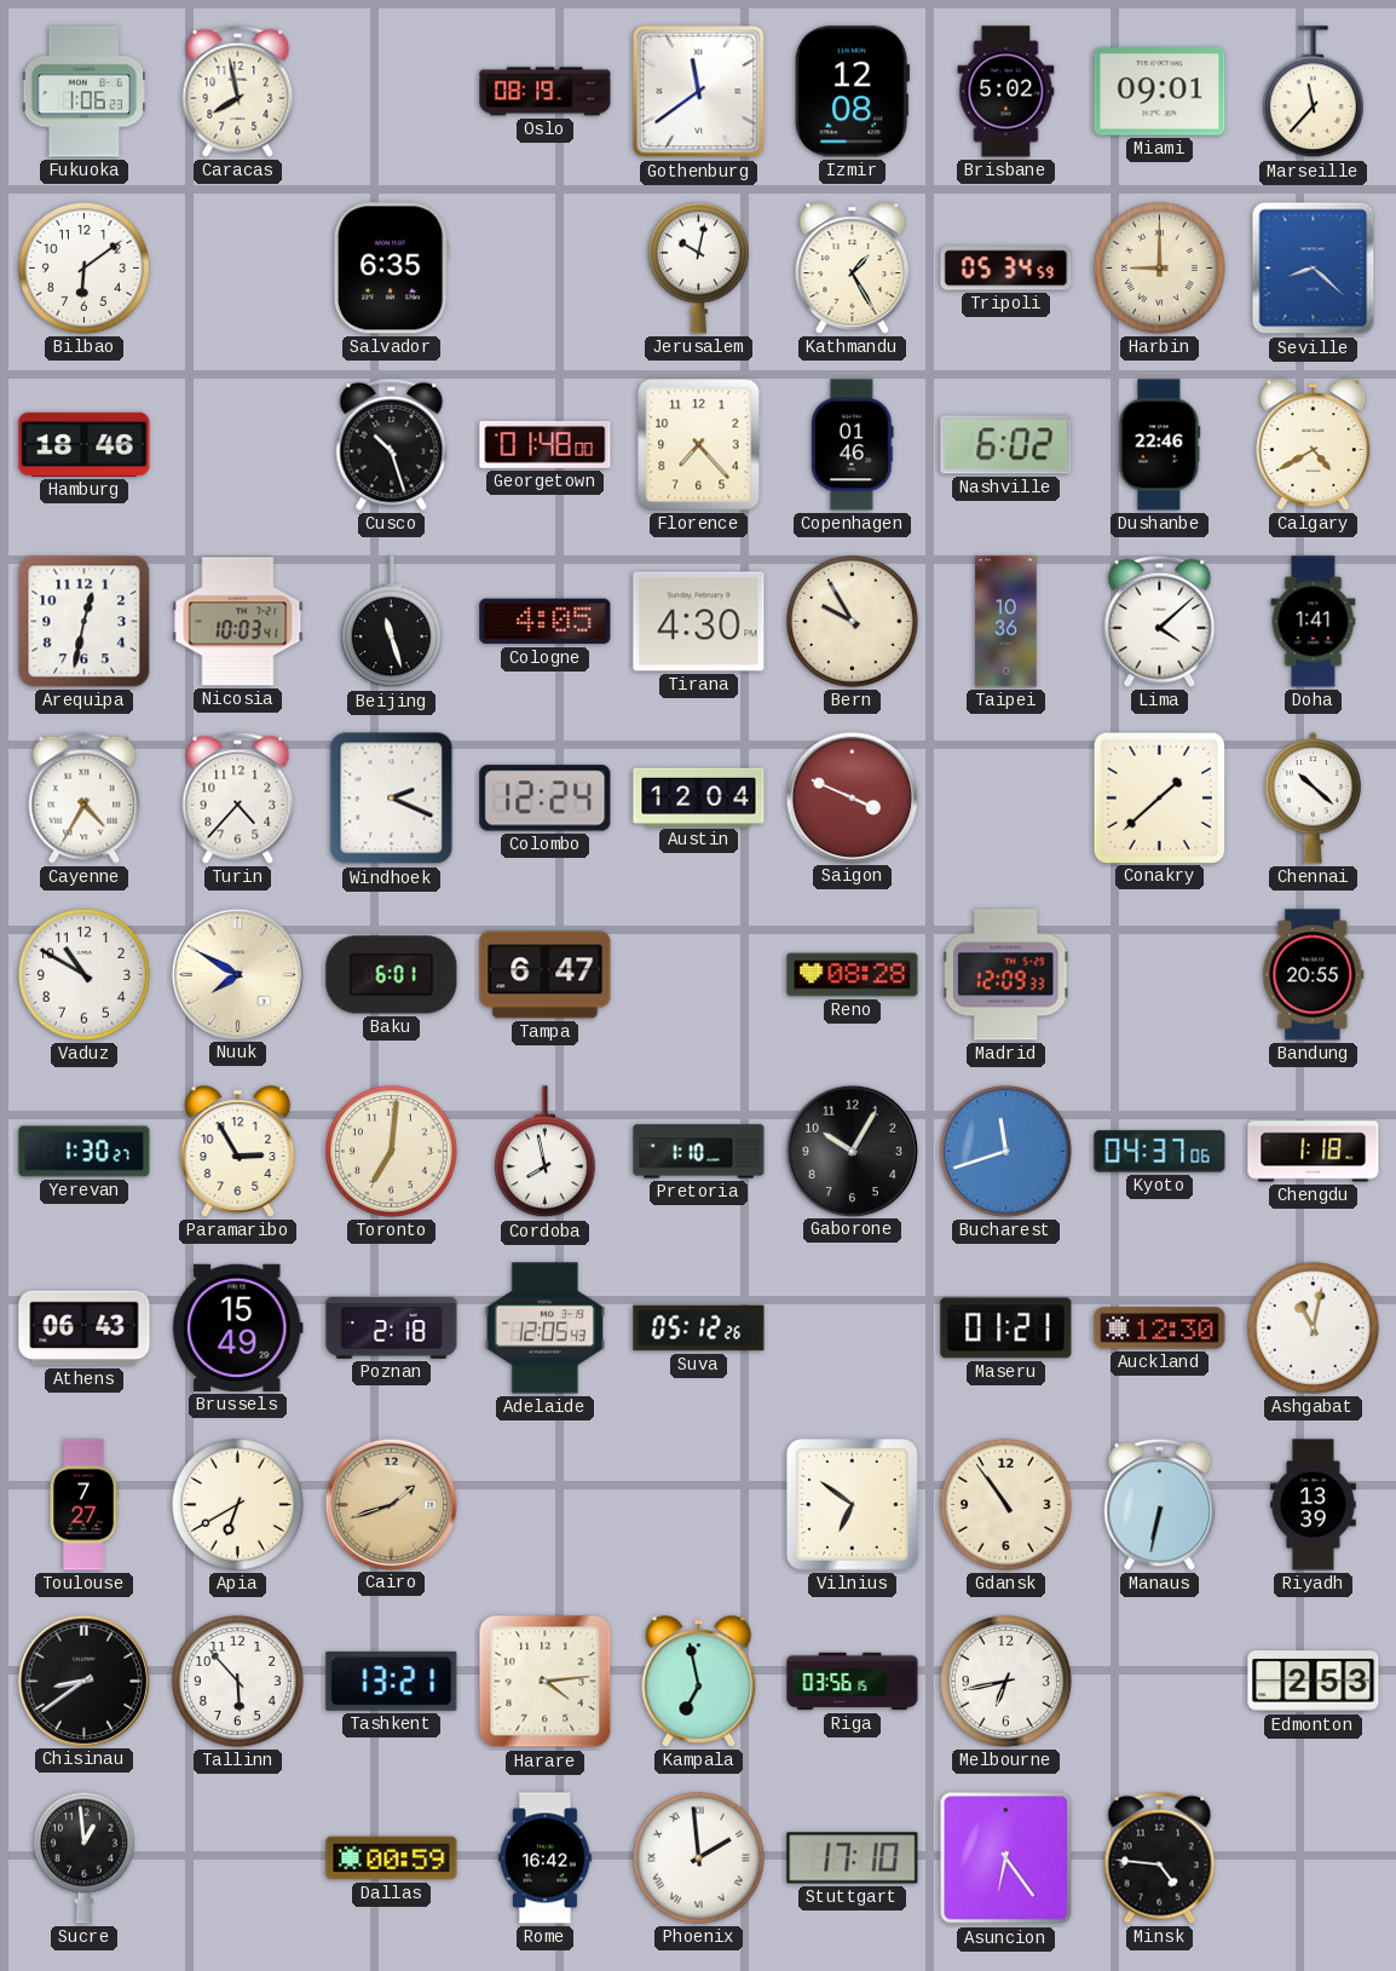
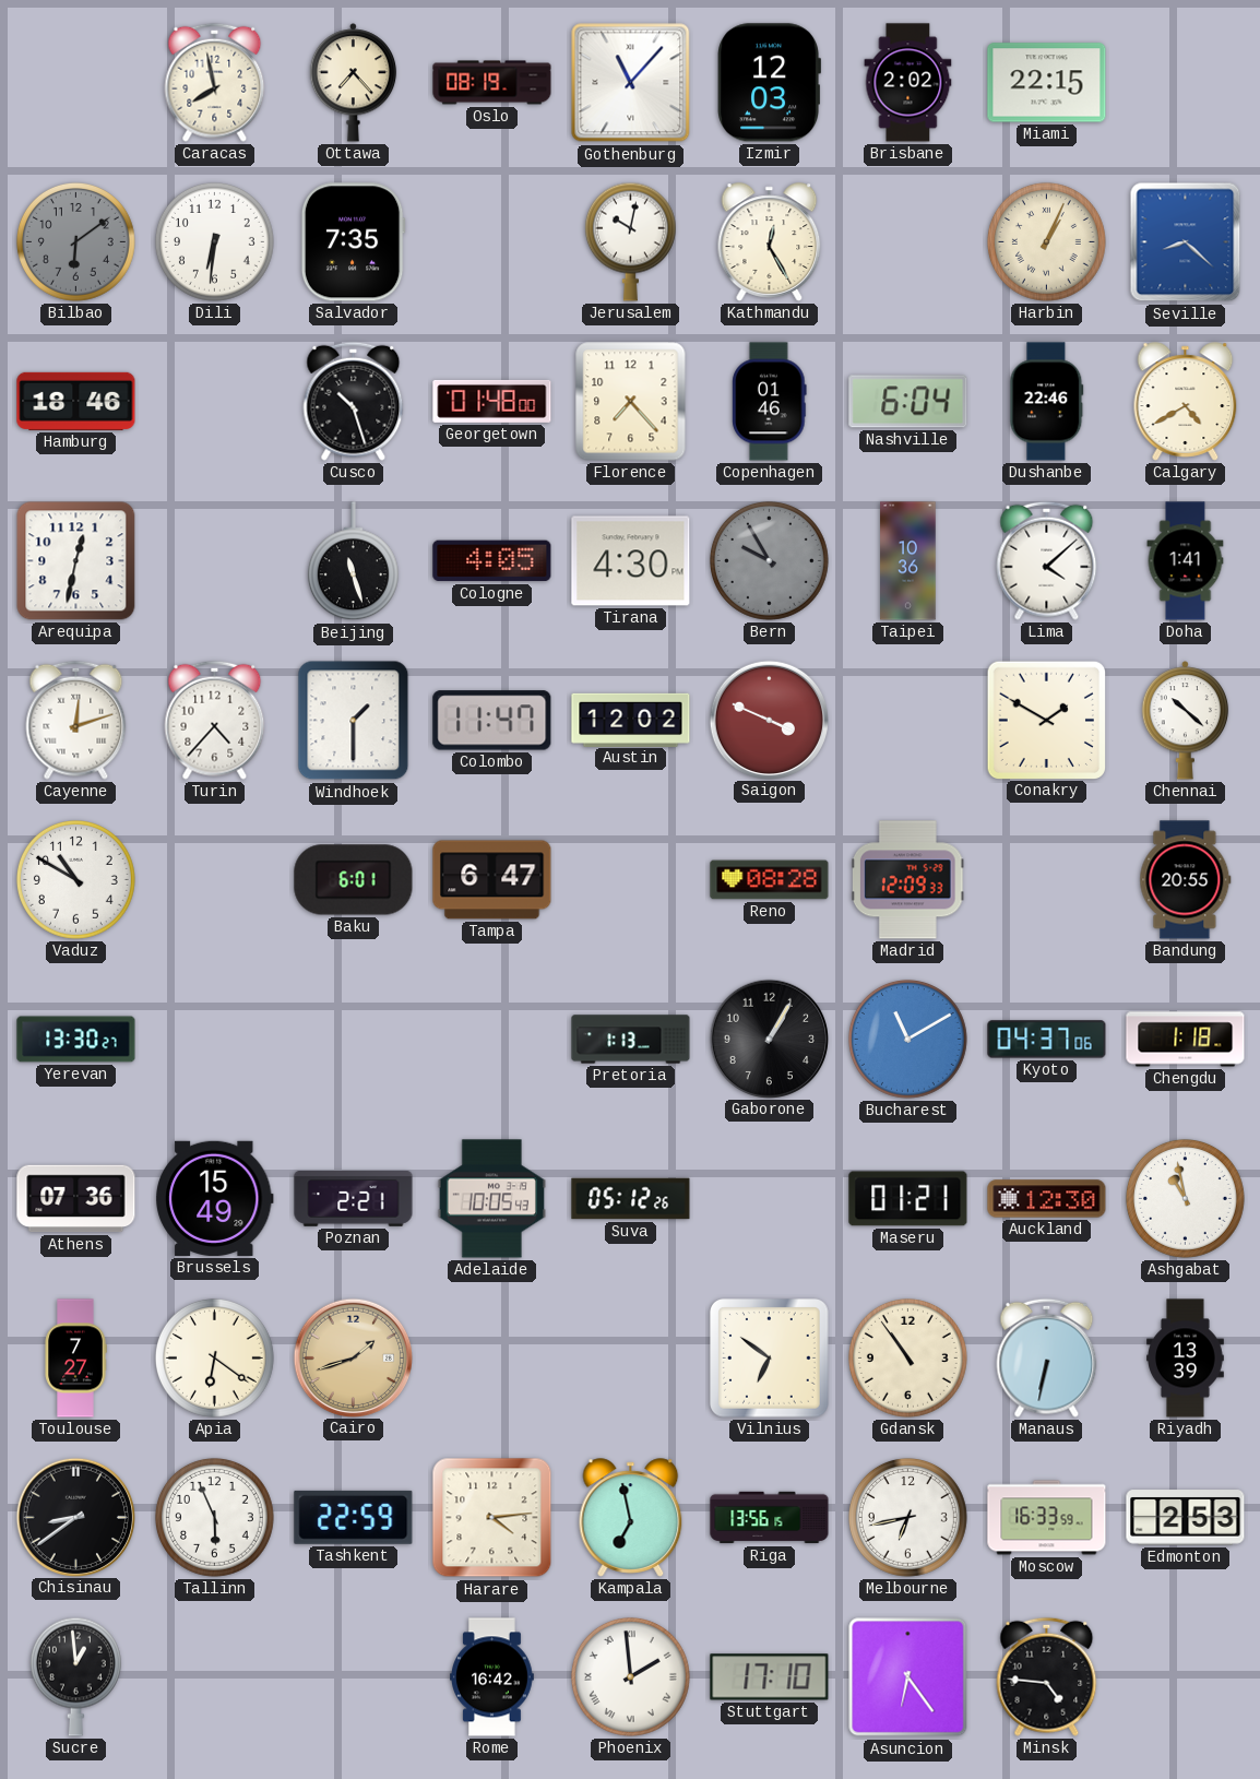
Fukuoka: 1:06 -> none (85, 92)
Ottawa: none -> 7:23 (354, 83)
Gothenburg: 11:39 -> 11:07 (631, 83)
Izmir: 12:08 -> 12:03 (769, 83)
Brisbane: 5:02 -> 2:02 (908, 83)
Miami: 09:01 -> 22:15 (1047, 83)
Marseille: 11:37 -> none (1313, 92)
Bilbao dial: white -> grey (75, 241)
Dili: none -> 6:31 (214, 241)
Salvador: 6:35 -> 7:35 (353, 242)
Kathmandu: 1:25 -> 12:25 (770, 242)
Tripoli: 05:34 -> none (1006, 269)
Harbin: 9:00 -> 1:04 (1046, 241)
Nashville: 6:02 -> 6:04 (908, 402)
Nicosia: 10:03 -> none (238, 622)
Bern dial: cream -> grey (769, 560)
Cayenne: 4:35 -> 12:12 (76, 720)
Windhoek: 2:19 -> 1:30 (354, 721)
Colombo: 12:24 -> 11:47 (492, 721)
Austin: 12:04 -> 12:02 (631, 720)
Conakry: 1:38 -> 1:50 (1046, 720)
Nuuk: 7:50 -> none (237, 974)
Yerevan: 1:30 -> 13:30 (76, 1040)
Paramaribo: 2:55 -> none (238, 1152)
Toronto: 7:01 -> none (391, 1151)
Cordoba: 7:58 -> none (544, 1152)
Pretoria: 1:10 -> 1:13 (631, 1040)
Gaborone: 10:05 -> 1:05 (769, 1039)
Bucharest: 11:42 -> 11:10 (907, 1039)
Athens: 06:43 -> 07:36 (76, 1199)
Poznan: 2:18 -> 2:21 (354, 1199)
Adelaide: 12:05 -> 10:05 (491, 1199)
Ashgabat: 11:02 -> 10:58 (1185, 1198)
Apia: 6:40 -> 6:21 (214, 1357)
Tallinn: 5:53 -> 5:56 (214, 1517)
Tashkent: 13:21 -> 22:59 (354, 1517)
Riga: 03:56 -> 13:56 (770, 1518)
Moscow: none -> 16:33 (1047, 1518)
Dallas: 00:59 -> none (392, 1858)
